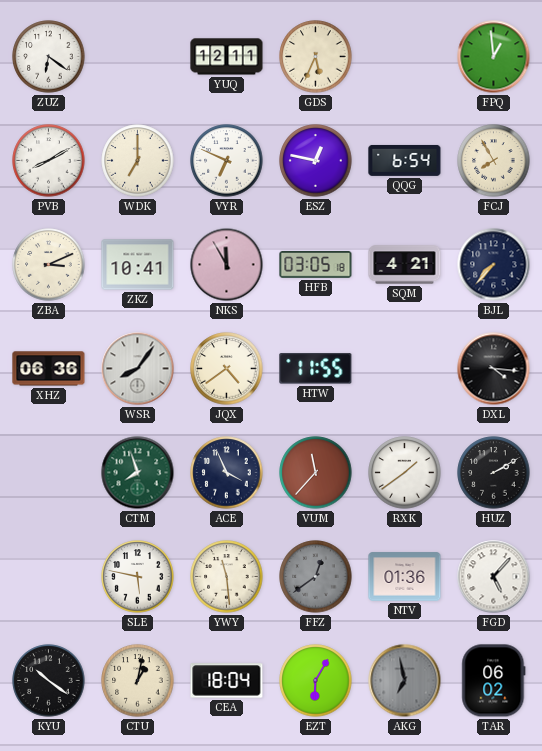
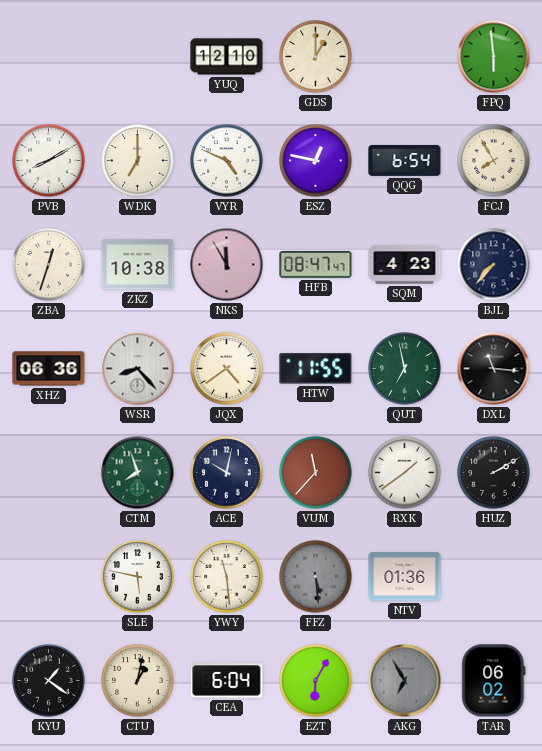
ZUZ: 6:21 -> none (49, 57)
YUQ: 12:11 -> 12:10 (227, 57)
GDS: 5:34 -> 1:00 (316, 57)
FPQ: 12:59 -> 5:59 (494, 57)
VYR: 6:49 -> 4:49 (227, 161)
ZBA: 3:11 -> 12:33 (49, 265)
ZKZ: 10:41 -> 10:38 (138, 265)
HFB: 03:05 -> 08:47 (316, 265)
SQM: 4:21 -> 4:23 (405, 265)
WSR: 8:06 -> 8:23 (138, 369)
QUT: none -> 6:58 (405, 369)
DXL: 4:16 -> 11:16 (494, 369)
ACE: 3:56 -> 10:02 (227, 473)
FFZ: 12:39 -> 5:29 (316, 577)
FGD: 5:07 -> none (494, 577)
KYU: 10:21 -> 1:21 (49, 681)
CEA: 18:04 -> 6:04 (227, 681)
AKG: 6:58 -> 6:55 (405, 681)
